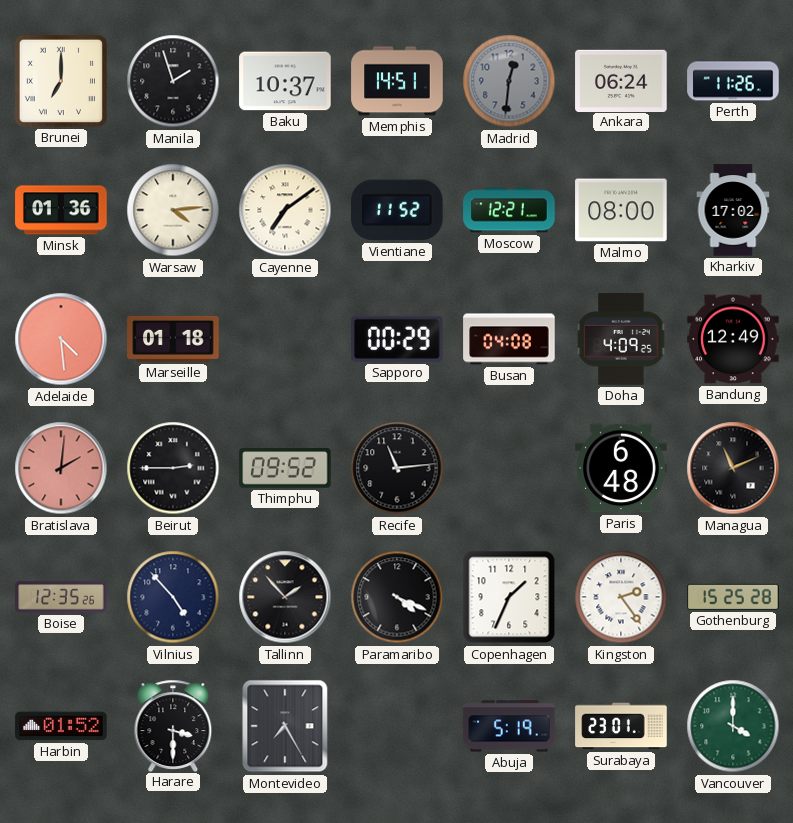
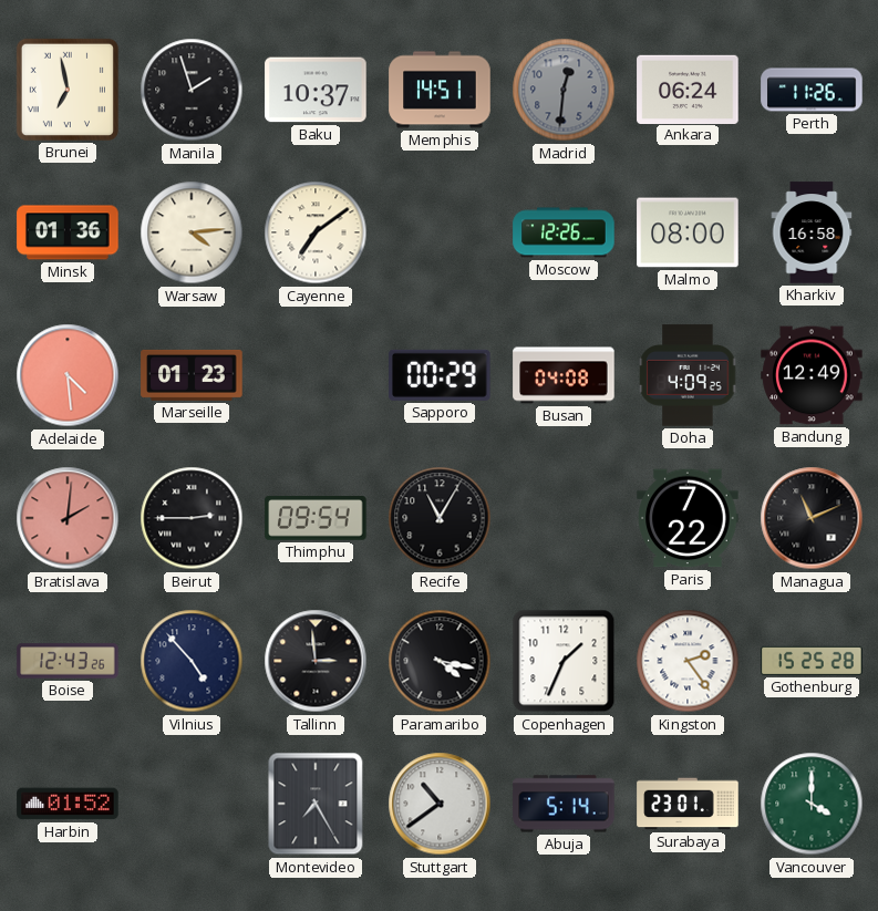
Brunei: 7:00 -> 6:58 (68, 90)
Vientiane: 11:52 -> none (397, 210)
Moscow: 12:21 -> 12:26 (564, 232)
Kharkiv: 17:02 -> 16:58 (812, 232)
Marseille: 01:18 -> 01:23 (192, 375)
Thimphu: 09:52 -> 09:54 (316, 518)
Recife: 11:14 -> 11:05 (440, 518)
Paris: 6:48 -> 7:22 (688, 518)
Boise: 12:35 -> 12:43 (68, 661)
Tallinn: 1:53 -> 2:59 (316, 661)
Paramaribo: 4:19 -> 4:17 (440, 661)
Harare: 3:30 -> none (173, 725)
Stuttgart: none -> 10:39 (440, 804)
Abuja: 5:19 -> 5:14 (564, 804)
